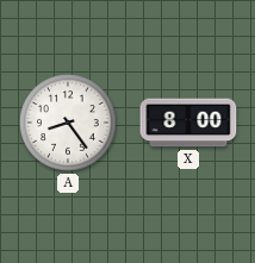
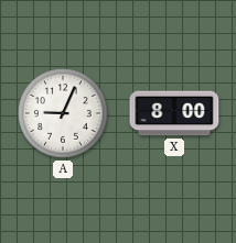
A: 8:24 -> 9:04 (63, 113)
